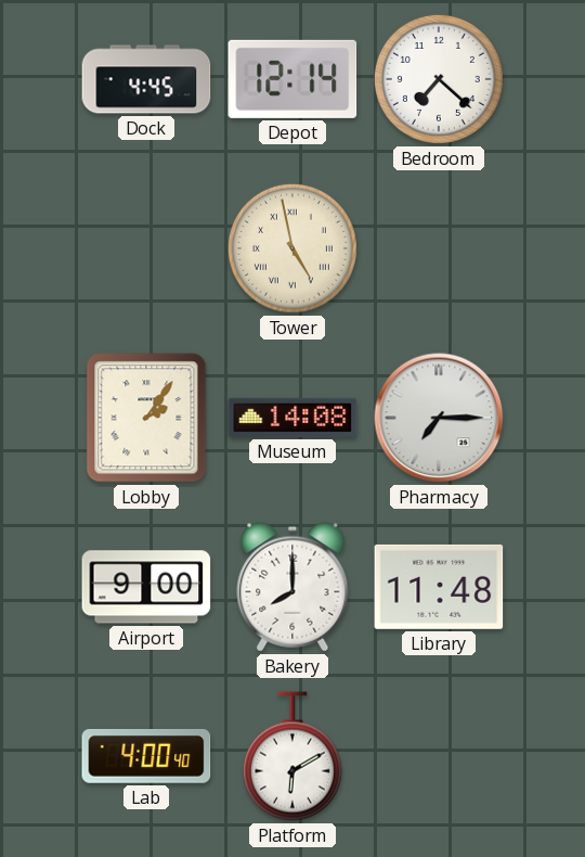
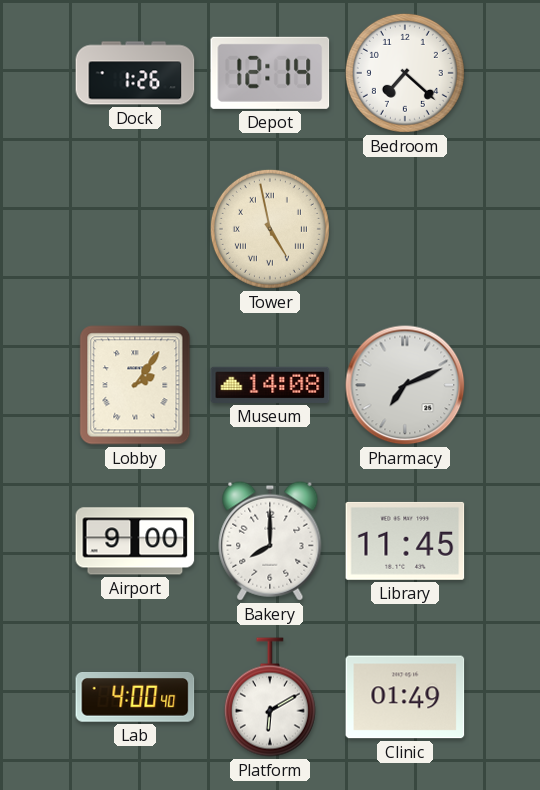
Dock: 4:45 -> 1:26 (135, 73)
Pharmacy: 7:15 -> 7:11 (405, 385)
Library: 11:48 -> 11:45 (405, 541)
Clinic: none -> 01:49 (405, 697)
